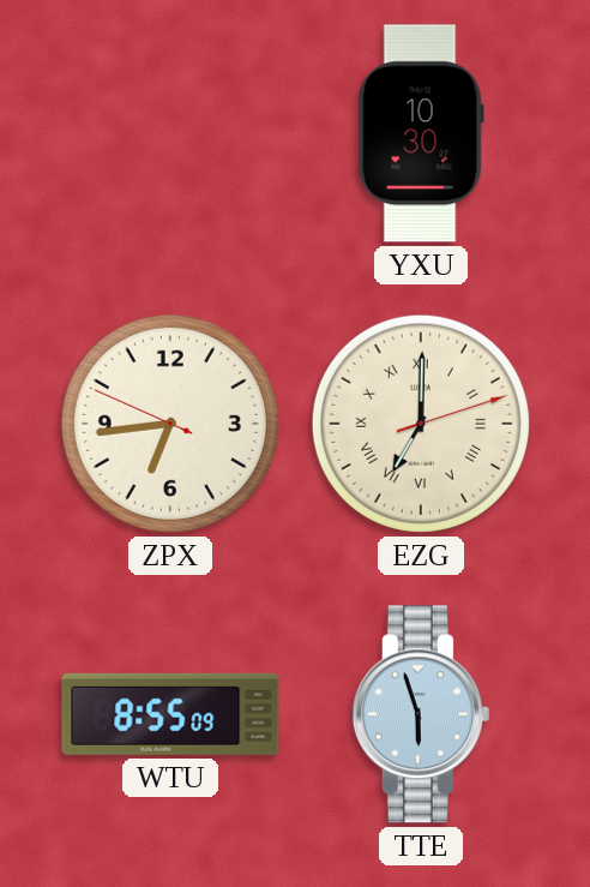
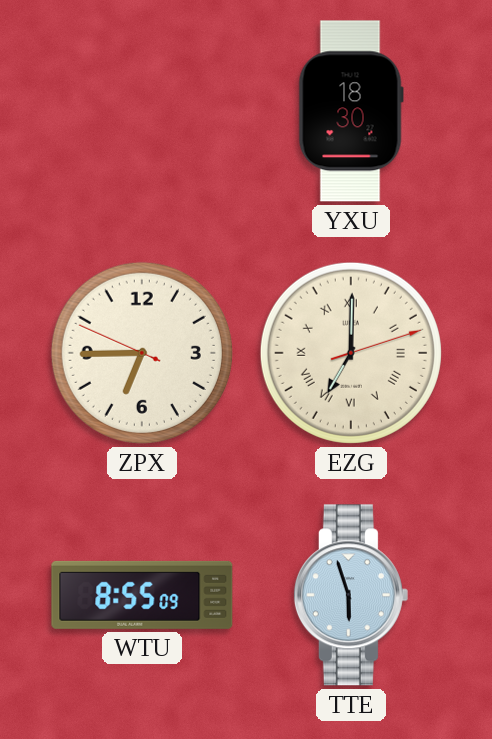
YXU: 10:30 -> 18:30 (351, 111)
ZPX: 6:43 -> 6:44 (142, 353)
